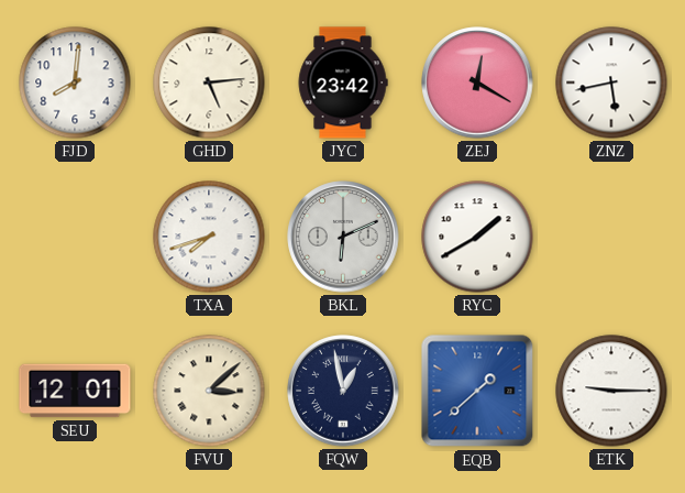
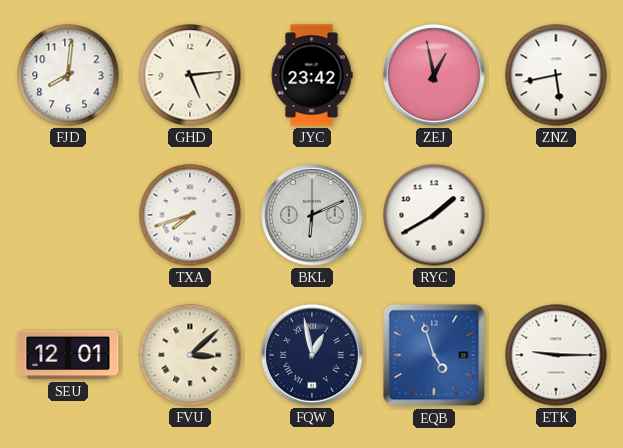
ZEJ: 12:20 -> 12:58 (434, 75)
EQB: 1:38 -> 4:57 (434, 355)
